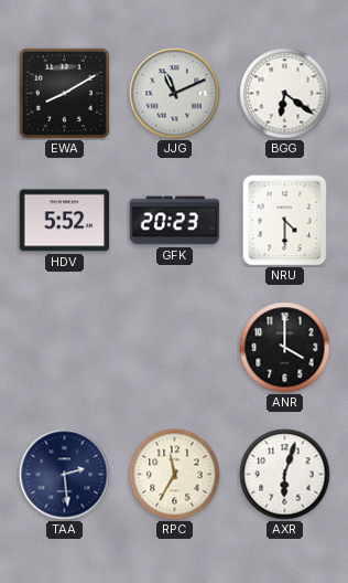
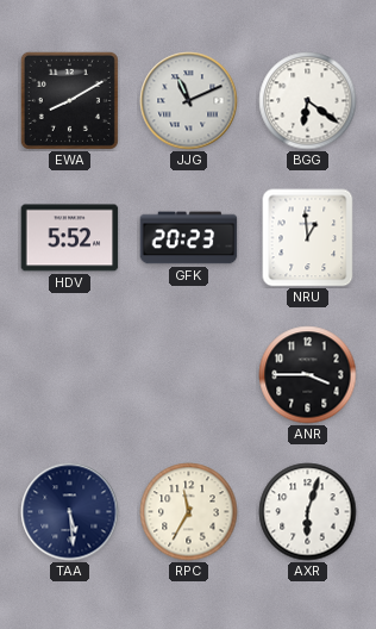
NRU: 4:30 -> 12:59 (308, 238)
ANR: 4:00 -> 3:45 (308, 375)
TAA: 2:29 -> 5:29 (70, 512)
